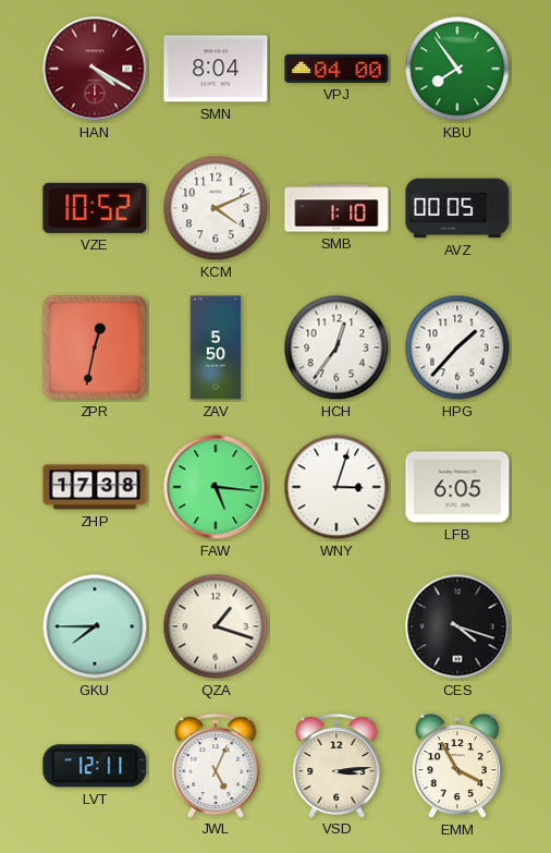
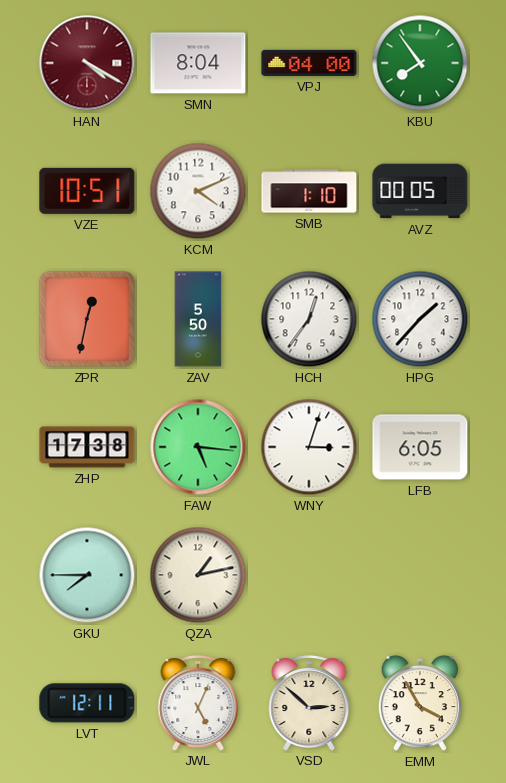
VZE: 10:52 -> 10:51 (87, 191)
QZA: 1:18 -> 1:13 (198, 575)
CES: 4:18 -> none (457, 626)
VSD: 3:14 -> 2:52 (309, 703)
